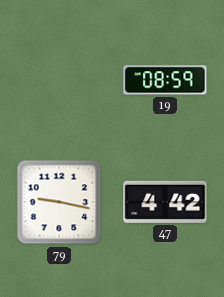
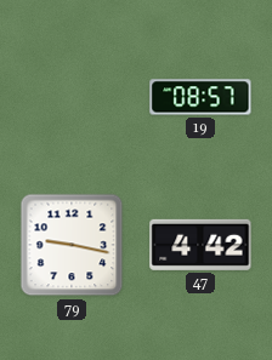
19: 08:59 -> 08:57 (200, 97)
